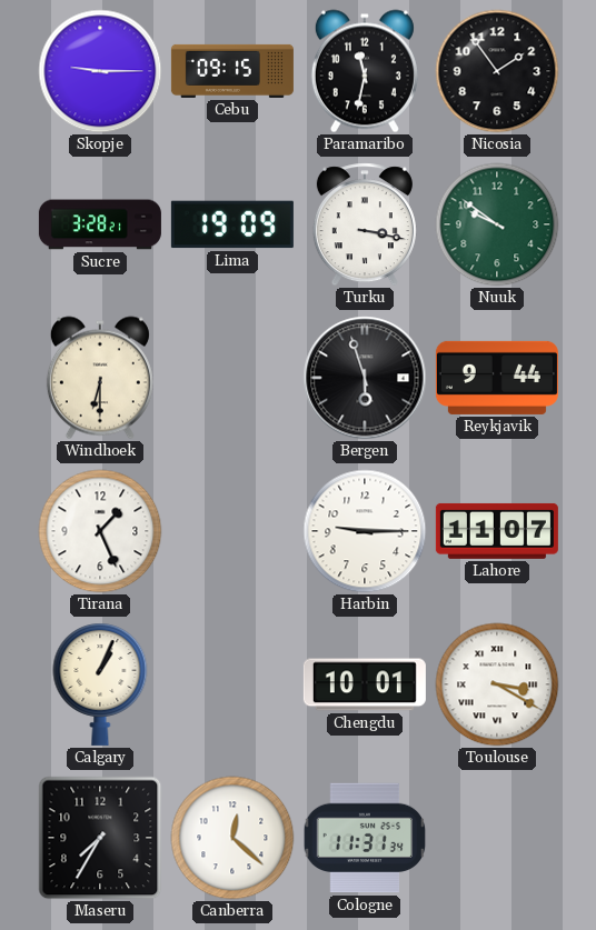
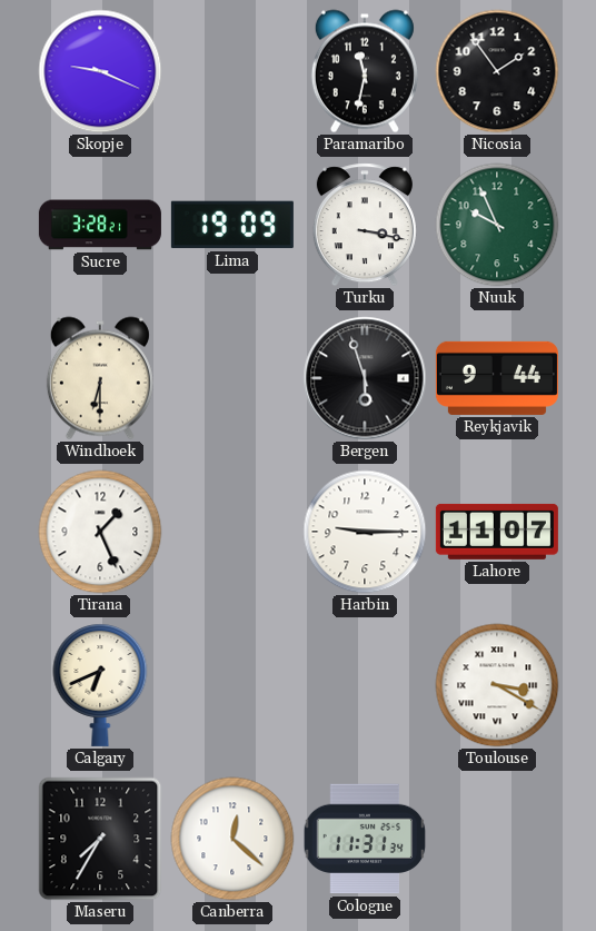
Skopje: 9:15 -> 9:19 (100, 71)
Cebu: 09:15 -> none (232, 71)
Nuuk: 9:51 -> 9:56 (497, 225)
Calgary: 1:04 -> 6:41 (100, 685)
Chengdu: 10:01 -> none (365, 684)
